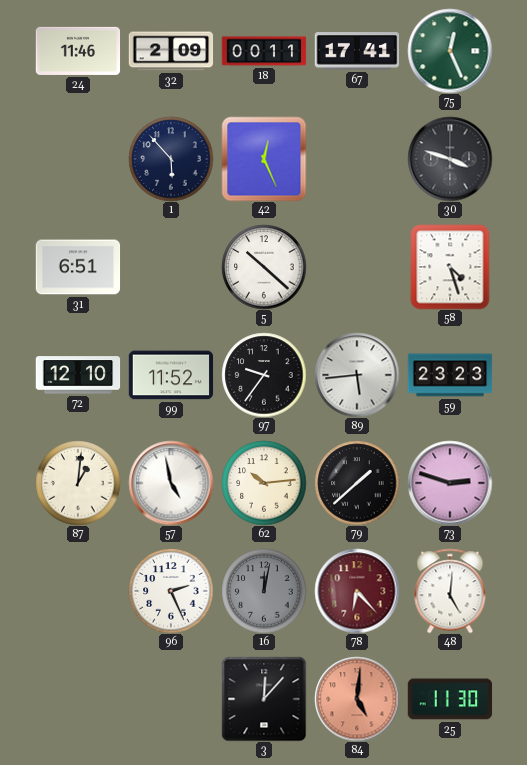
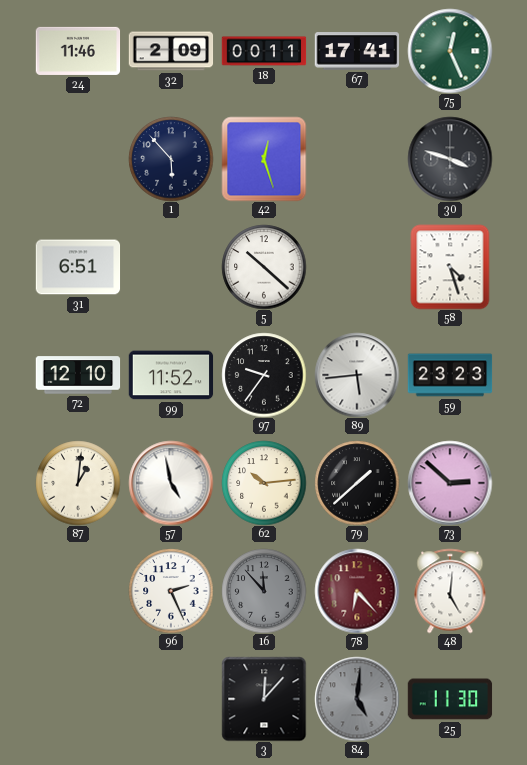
42: 12:26 -> 12:27 (264, 159)
73: 2:48 -> 2:52 (450, 483)
16: 12:02 -> 11:53 (264, 591)
84 dial: salmon -> grey (357, 699)
